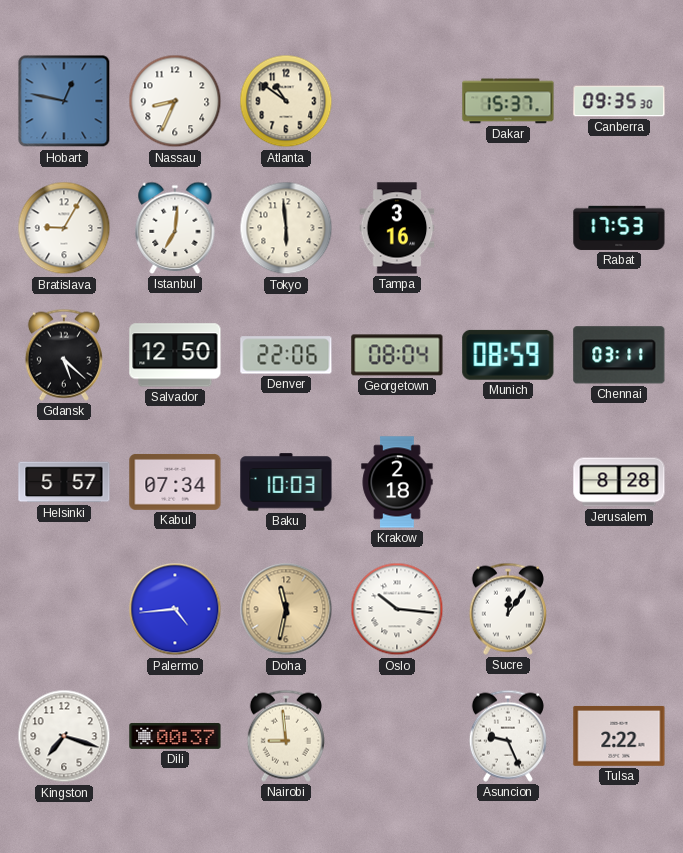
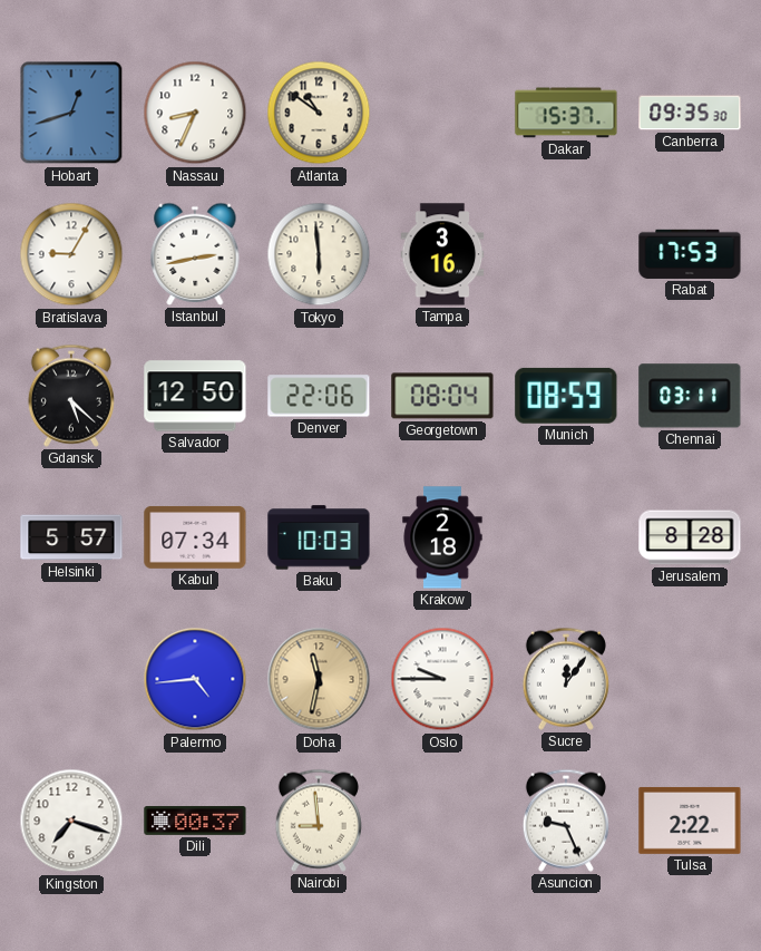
Hobart: 12:47 -> 12:42 (71, 113)
Istanbul: 7:01 -> 2:43 (195, 254)
Oslo: 10:16 -> 9:45 (442, 679)
